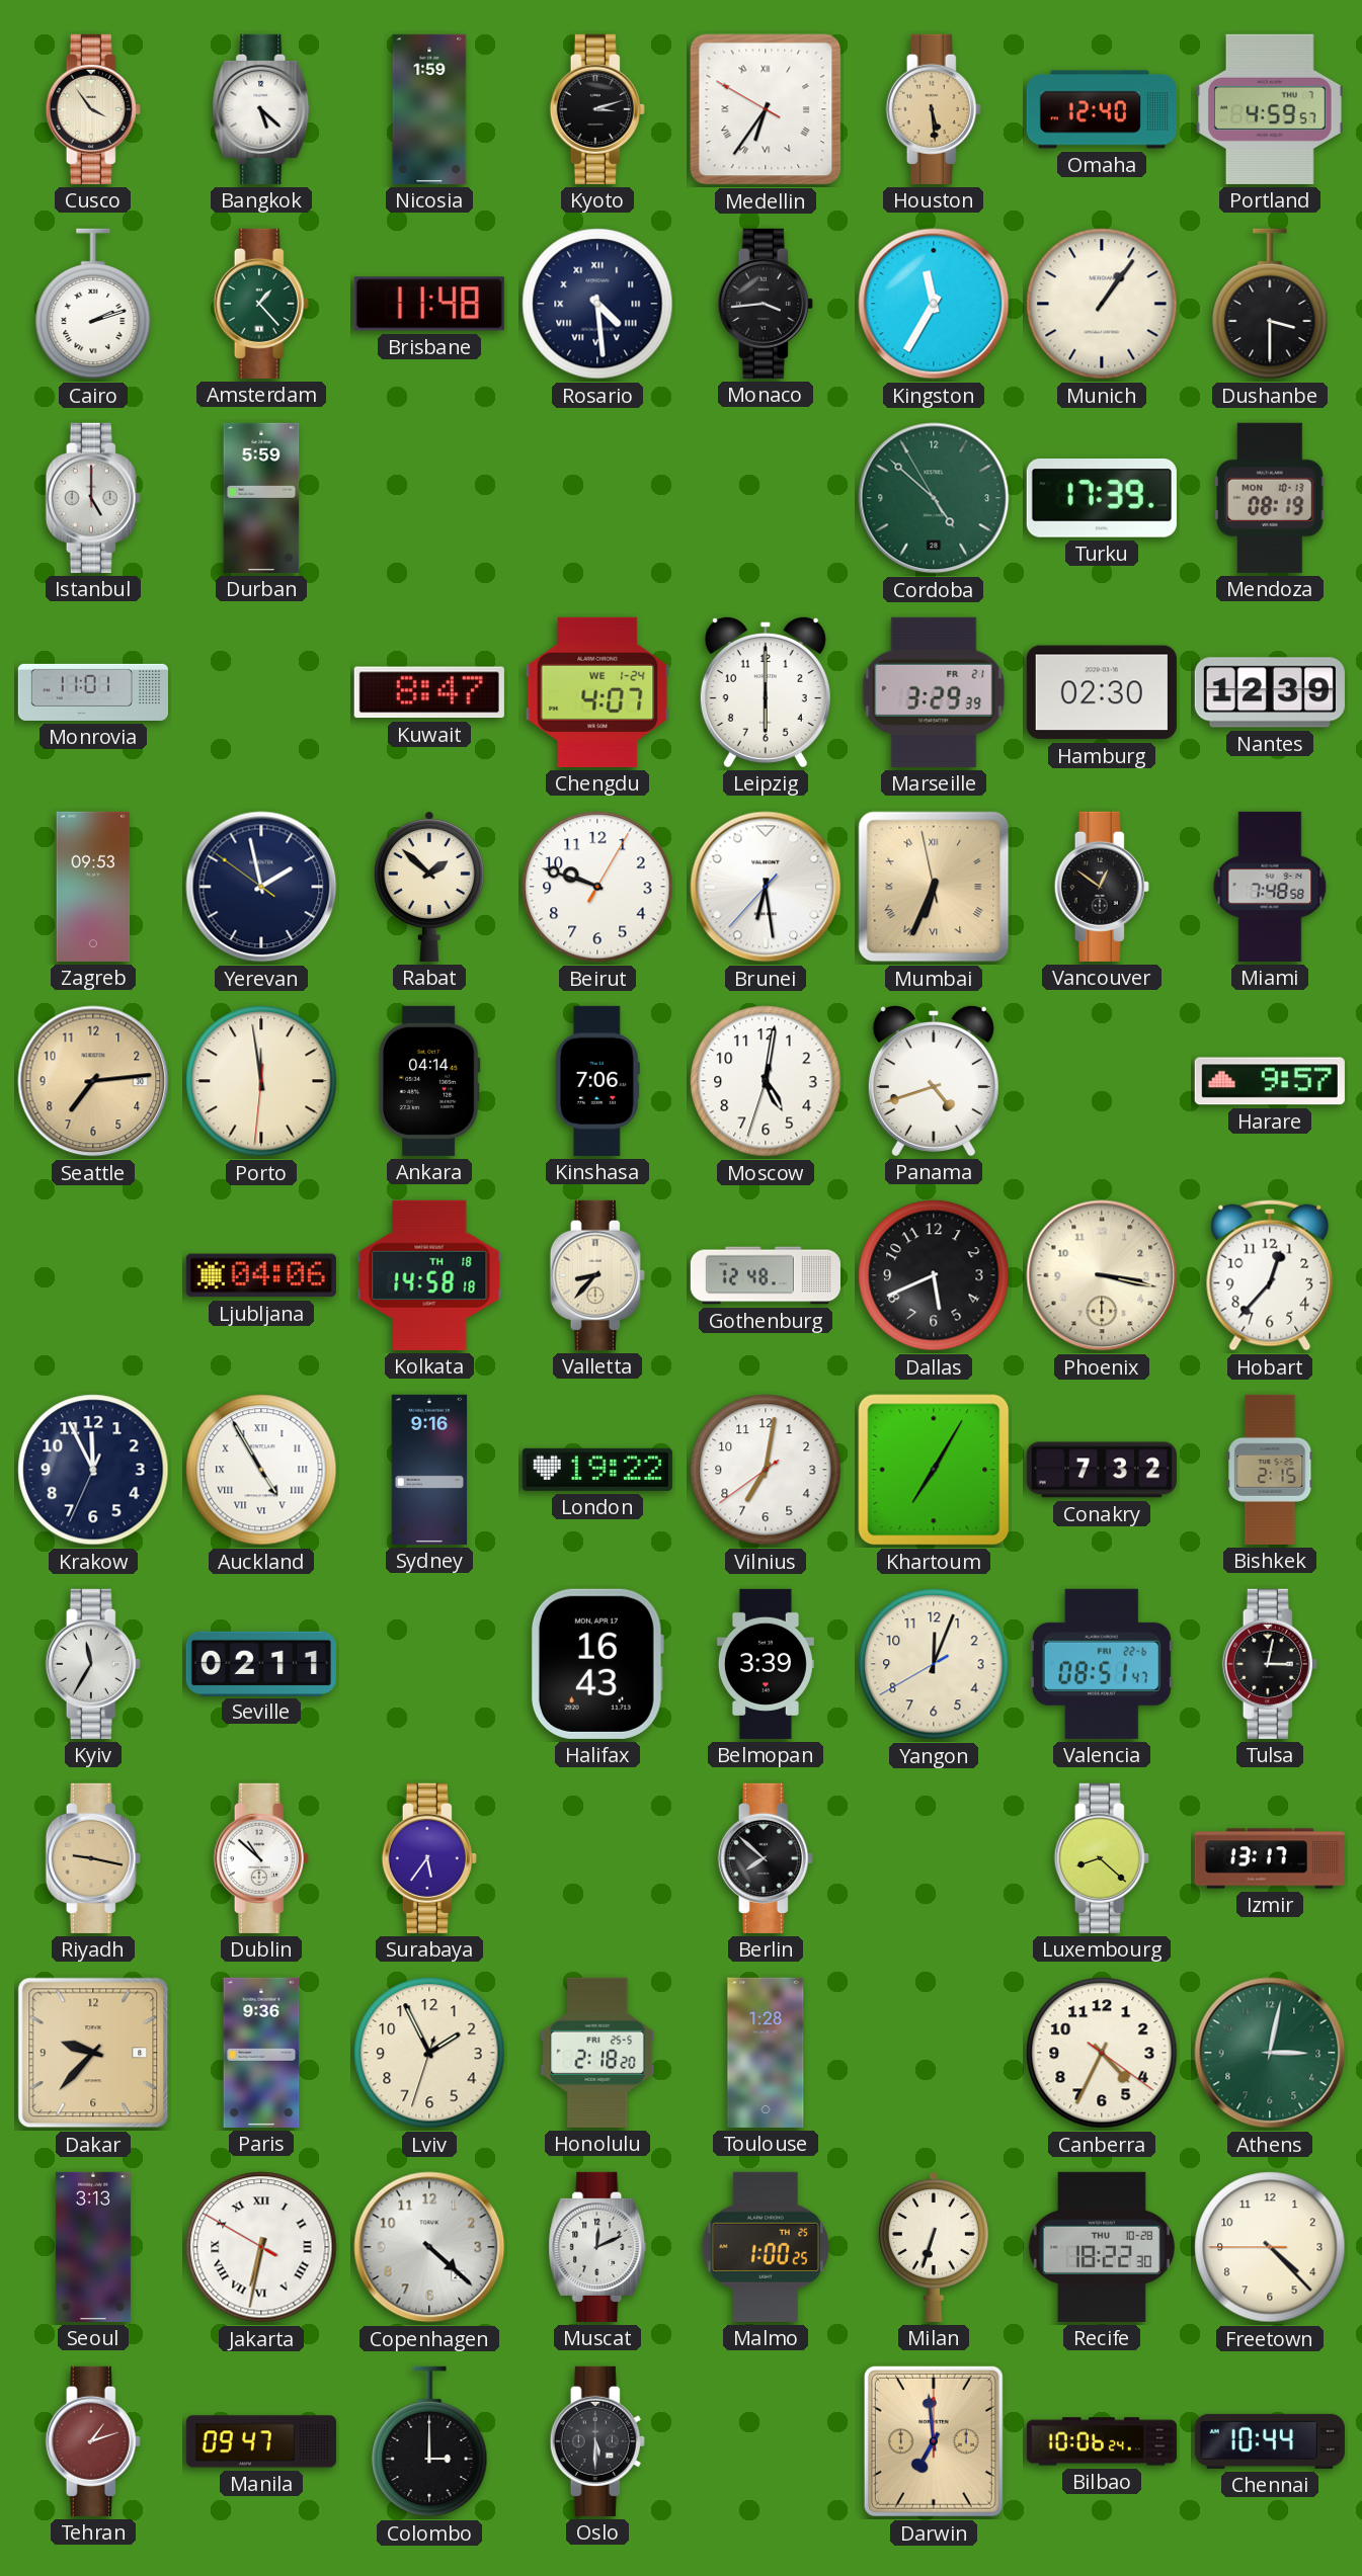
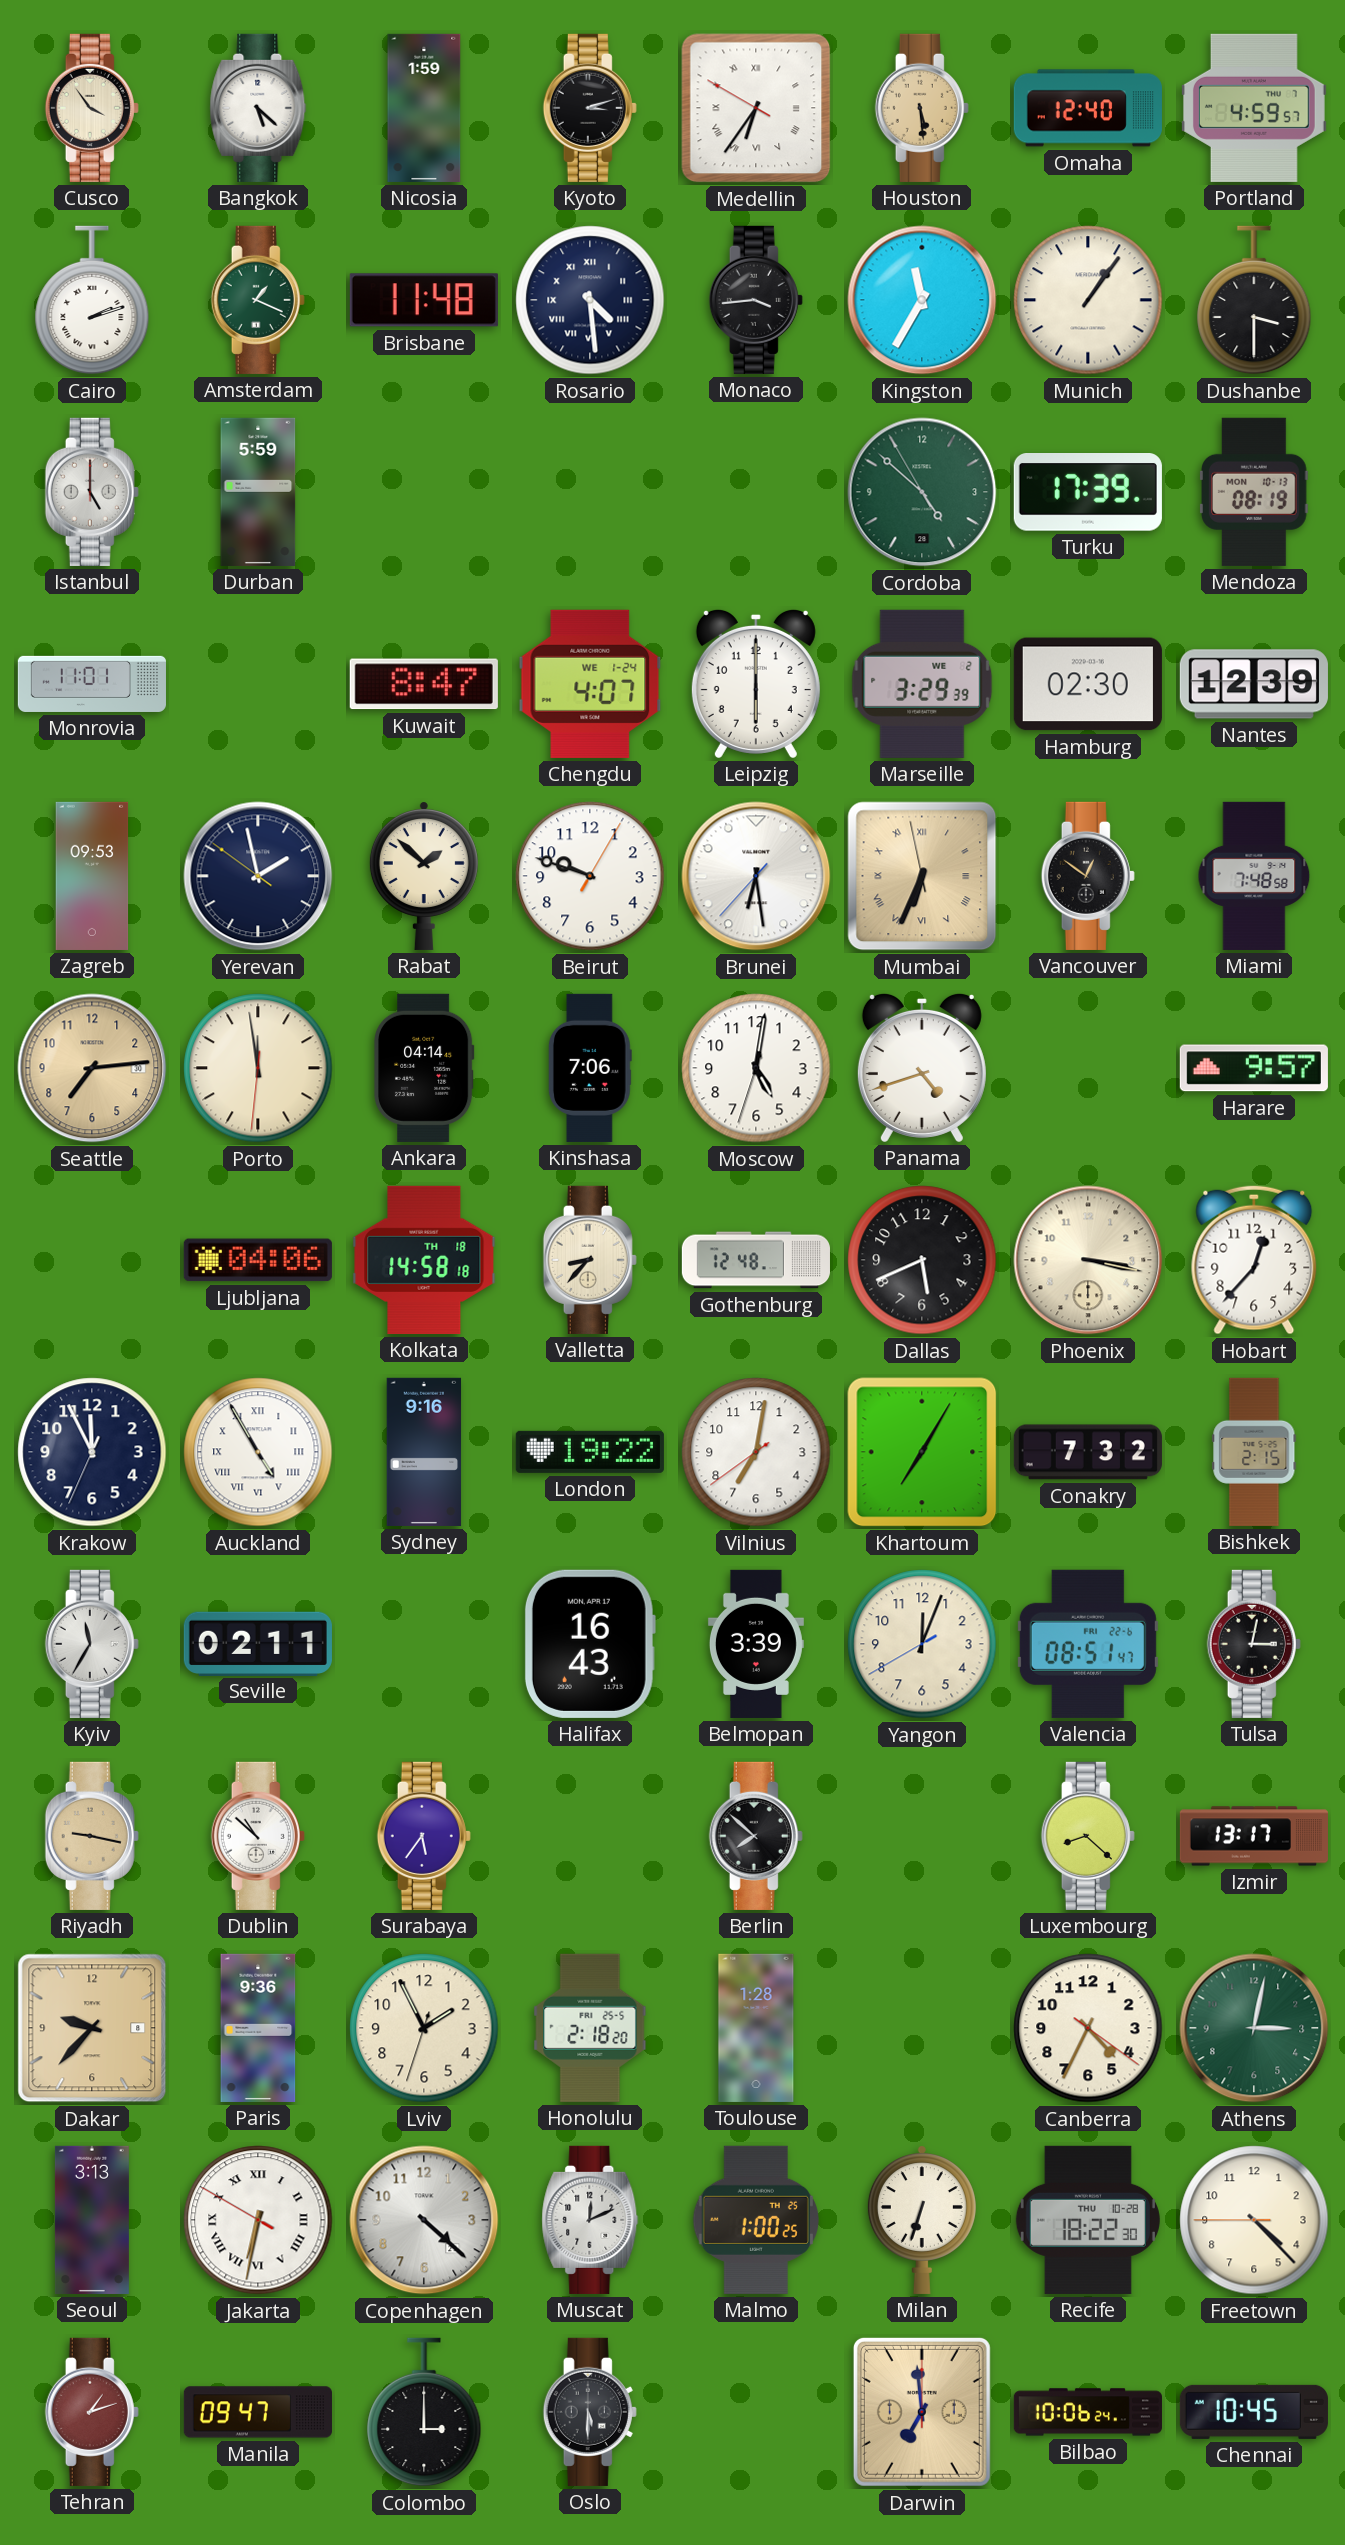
Amsterdam: 1:23 -> 1:19 (258, 300)
Marseille date: FR 21 -> WE 2 (922, 684)
Chennai: 10:44 -> 10:45 (1254, 2412)
